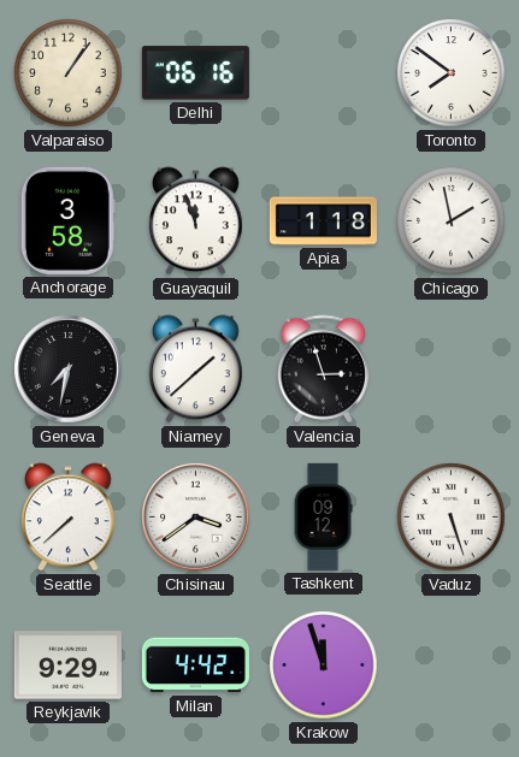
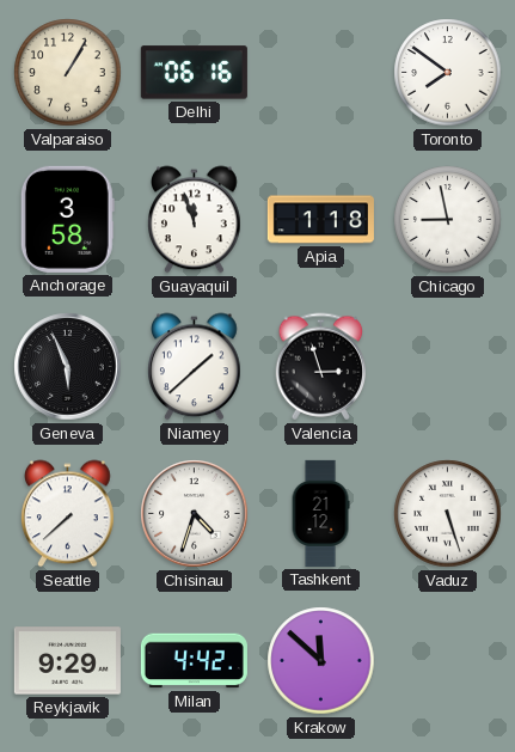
Valparaiso: 1:06 -> 1:05 (68, 73)
Chicago: 1:58 -> 8:58 (448, 220)
Geneva: 7:32 -> 5:56 (68, 367)
Chisinau: 3:39 -> 4:33 (195, 514)
Tashkent: 09:12 -> 21:12 (320, 513)
Krakow: 11:57 -> 11:52 (321, 661)
